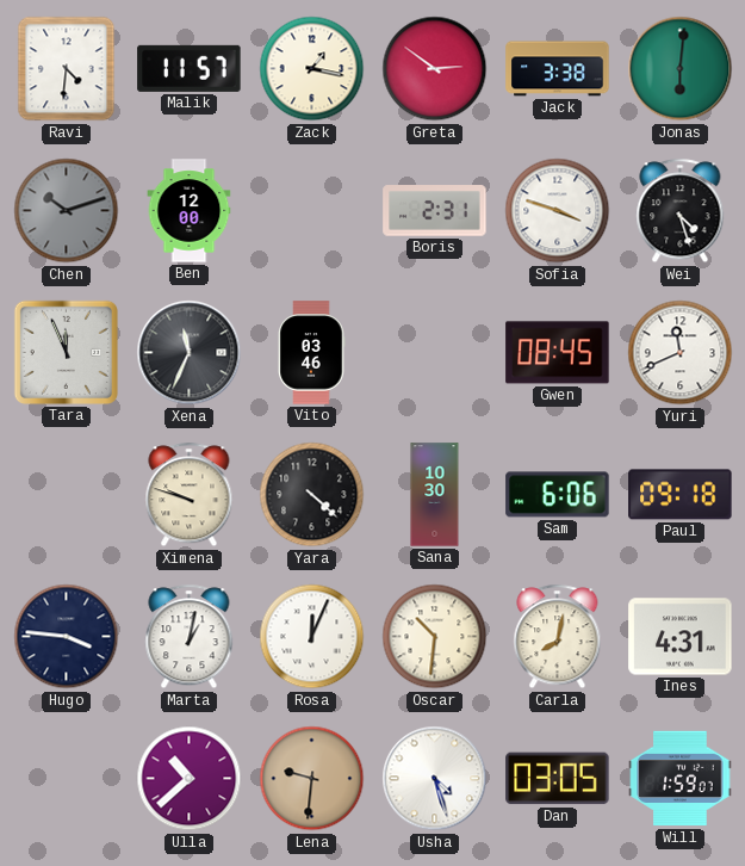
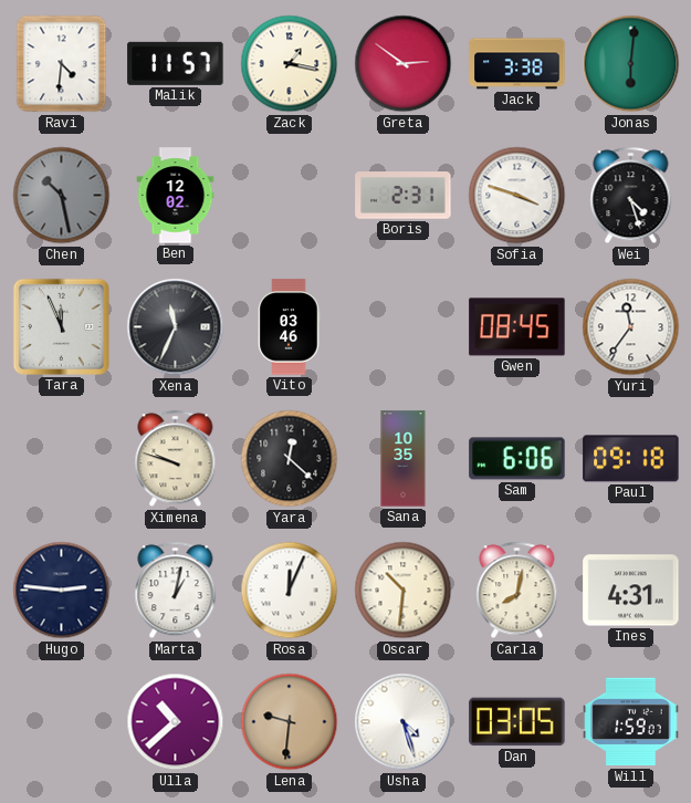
Chen: 10:12 -> 10:28 (62, 196)
Ben: 12:00 -> 12:02 (176, 196)
Yuri: 11:41 -> 11:36 (631, 327)
Yara: 4:22 -> 12:22 (290, 459)
Sana: 10:30 -> 10:35 (404, 459)
Hugo: 3:46 -> 2:46 (62, 591)
